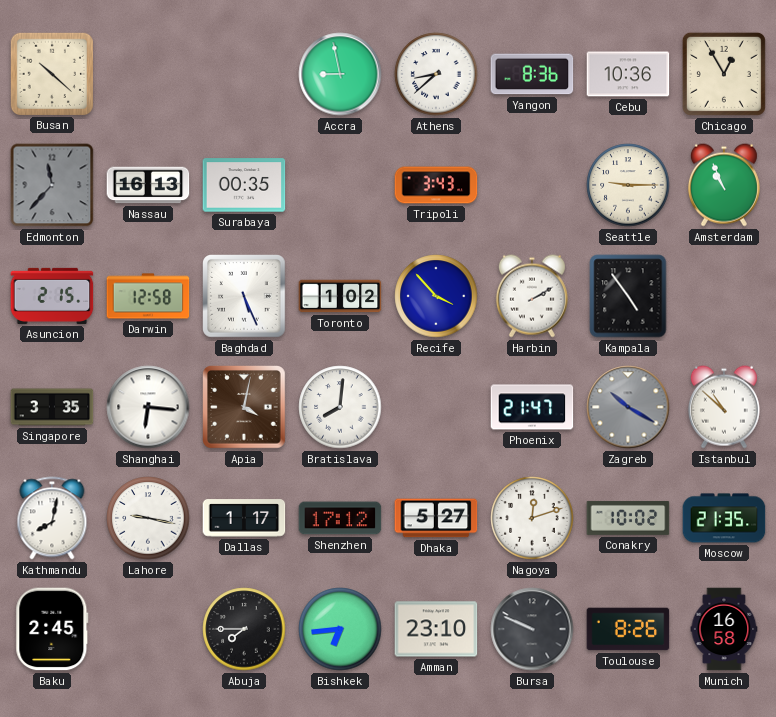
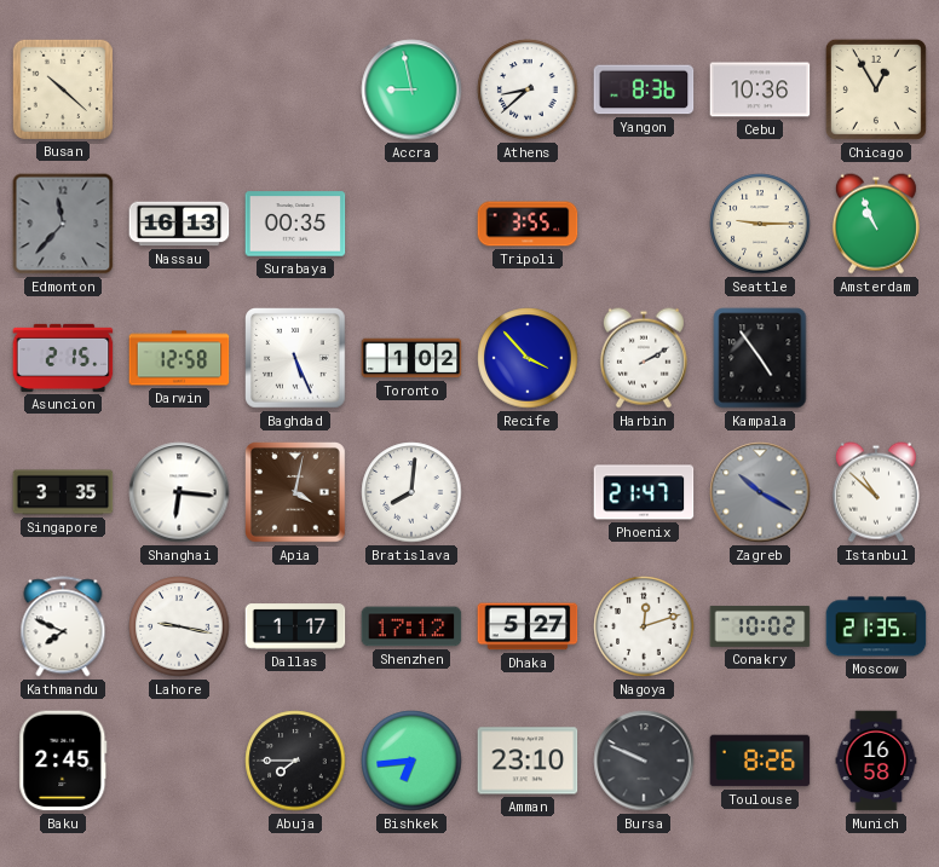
Tripoli: 3:43 -> 3:55 (528, 224)
Kathmandu: 8:02 -> 7:49 (63, 626)
